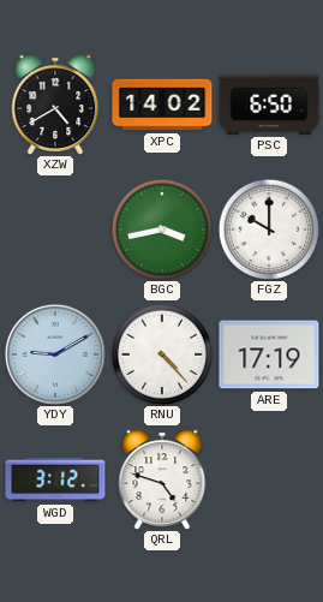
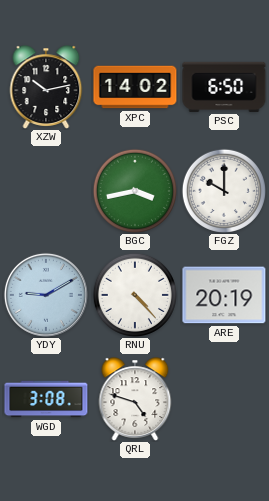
XZW: 4:40 -> 10:13 (46, 87)
ARE: 17:19 -> 20:19 (224, 295)
WGD: 3:12 -> 3:08 (46, 399)
